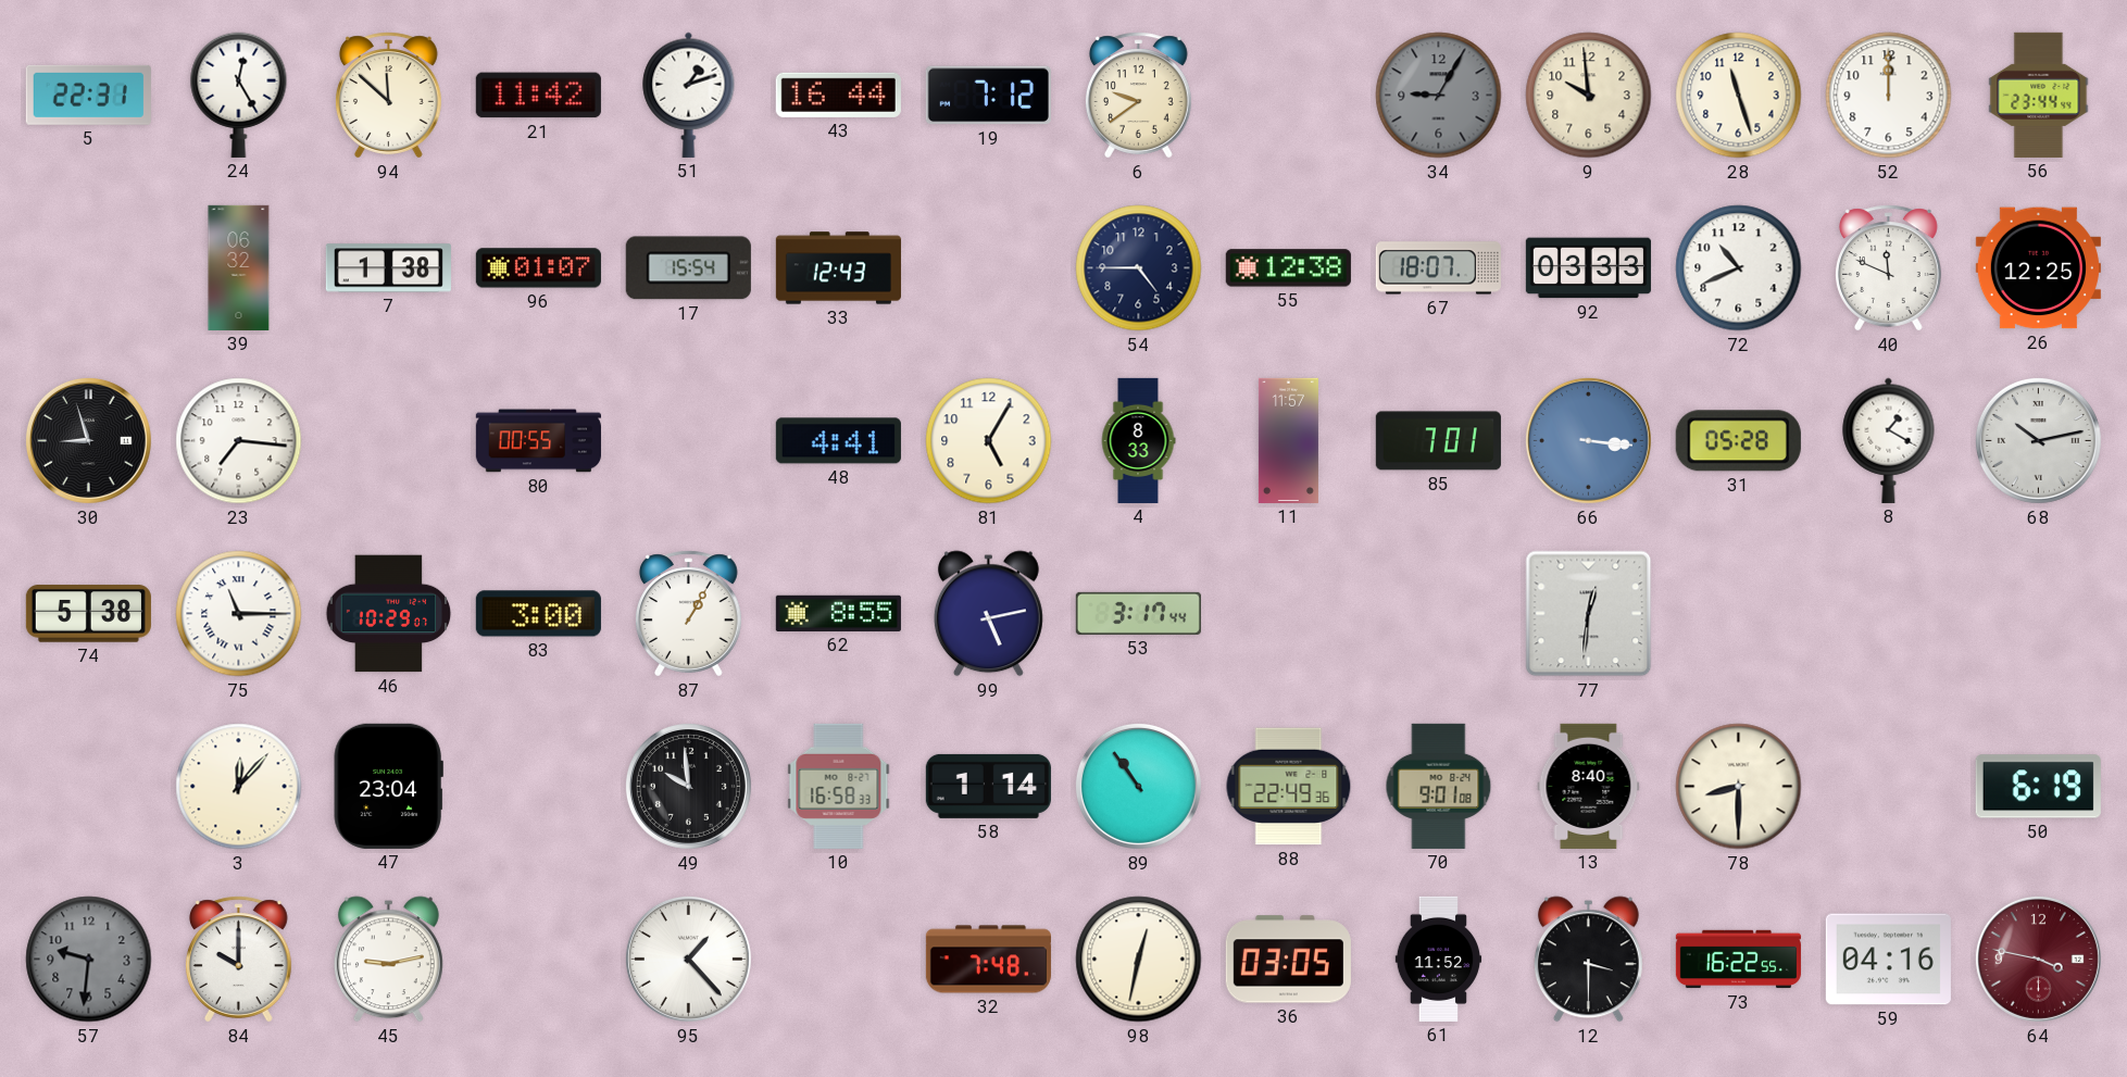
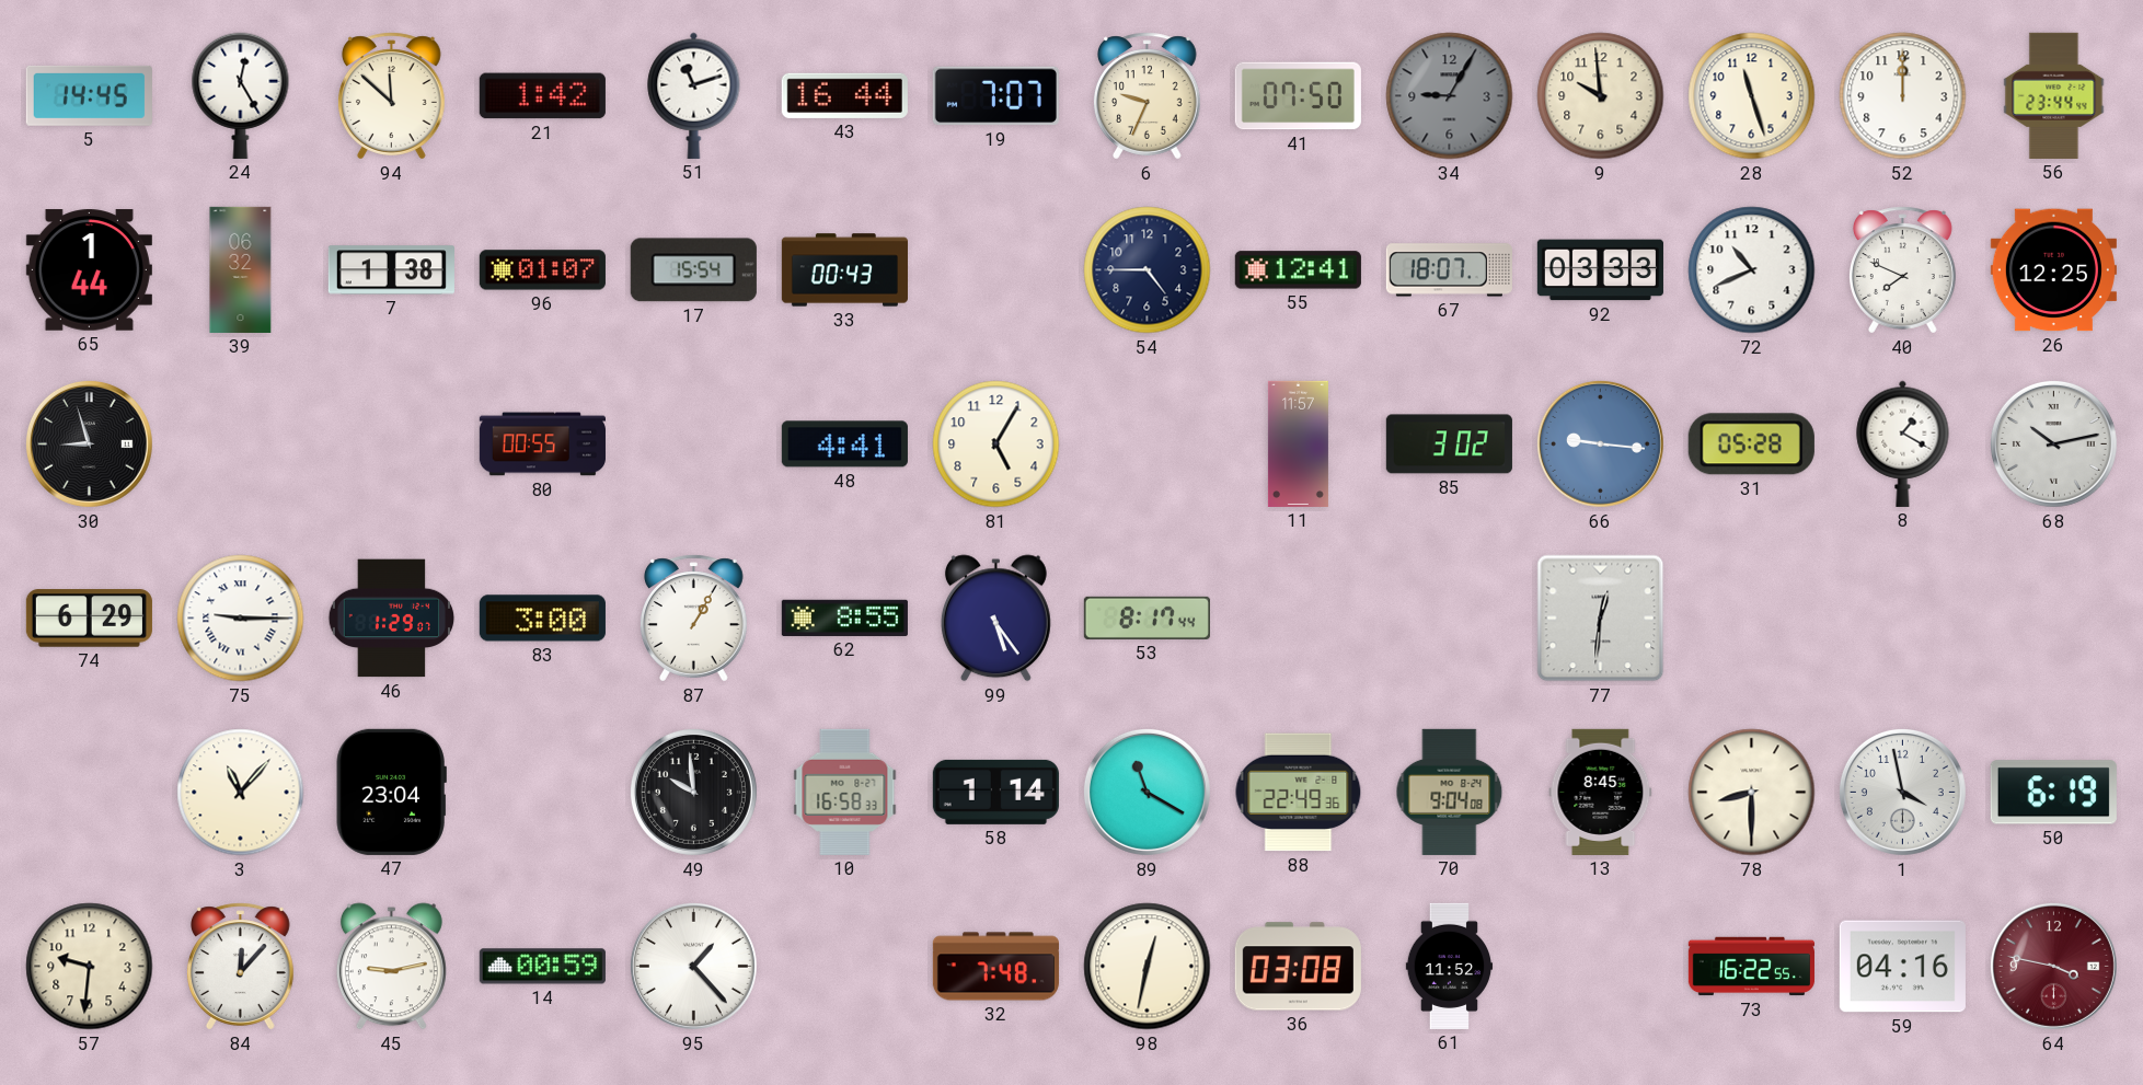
5: 22:31 -> 14:45 (89, 95)
21: 11:42 -> 1:42 (542, 96)
51: 1:12 -> 11:12 (694, 95)
19: 7:12 -> 7:07 (995, 96)
6: 9:39 -> 9:34 (1147, 96)
41: none -> 07:50 (1298, 96)
65: none -> 1:44 (89, 270)
33: 12:43 -> 00:43 (844, 270)
55: 12:38 -> 12:41 (1298, 270)
40: 11:49 -> 7:49 (1902, 270)
23: 7:16 -> none (239, 441)
4: 8:33 -> none (1138, 440)
85: 7:01 -> 3:02 (1449, 445)
66: 3:16 -> 9:16 (1600, 443)
74: 5:38 -> 6:29 (89, 619)
75: 11:15 -> 9:15 (241, 619)
46: 10:29 -> 1:29 (392, 619)
99: 5:13 -> 5:24 (995, 619)
53: 3:17 -> 8:17 (1147, 617)
3: 12:07 -> 11:07 (241, 793)
89: 10:54 -> 11:20 (1147, 792)
70: 9:01 -> 9:04 (1450, 792)
13: 8:40 -> 8:45 (1601, 792)
1: none -> 3:58 (1902, 792)
57 dial: grey -> cream (90, 967)
84: 10:00 -> 12:07 (240, 967)
14: none -> 00:59 (542, 967)
36: 03:05 -> 03:08 (1298, 967)
12: 3:30 -> none (1588, 960)
